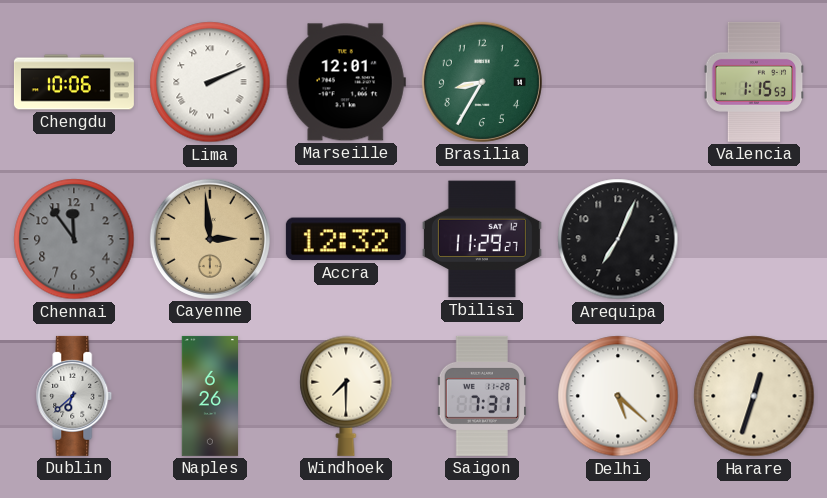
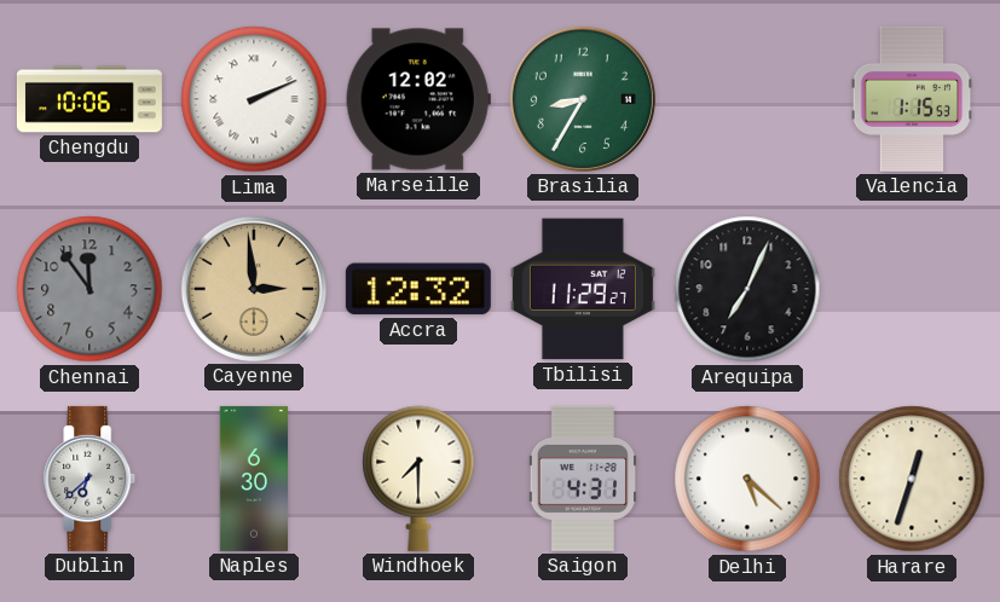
Marseille: 12:01 -> 12:02 (418, 99)
Naples: 6:26 -> 6:30 (254, 479)
Saigon: 7:31 -> 4:31 (582, 479)
